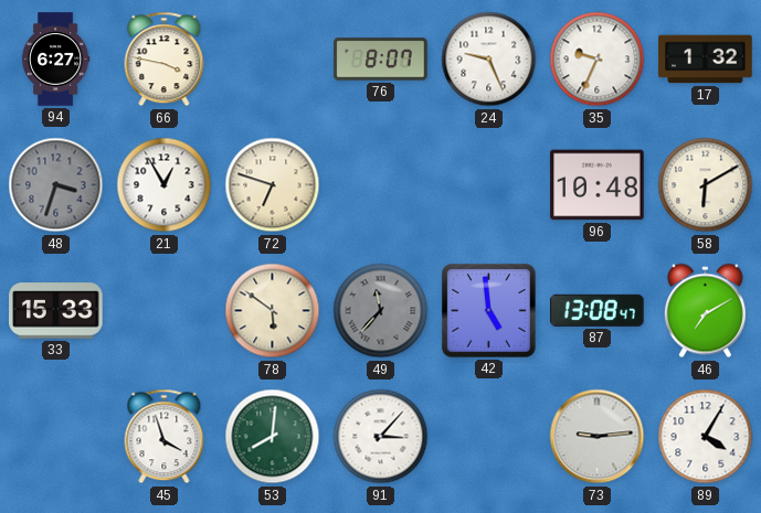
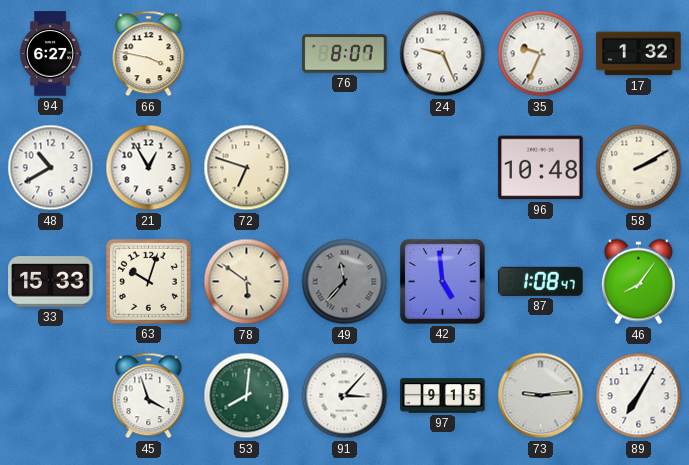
48: 3:33 -> 10:40 (51, 168)
48 dial: grey -> white (51, 168)
58: 6:10 -> 2:10 (639, 168)
63: none -> 10:03 (148, 281)
87: 13:08 -> 1:08 (541, 281)
46: 7:10 -> 8:06 (638, 282)
97: none -> 9:15 (443, 396)
89: 4:05 -> 7:05 (639, 396)
